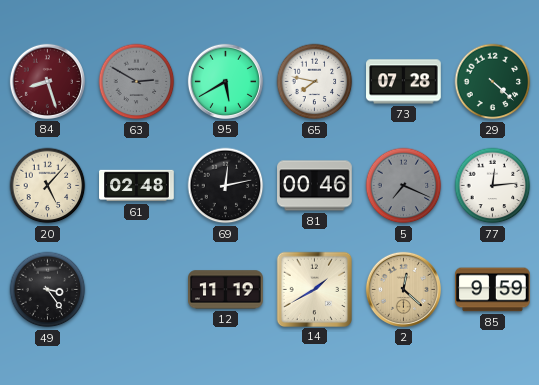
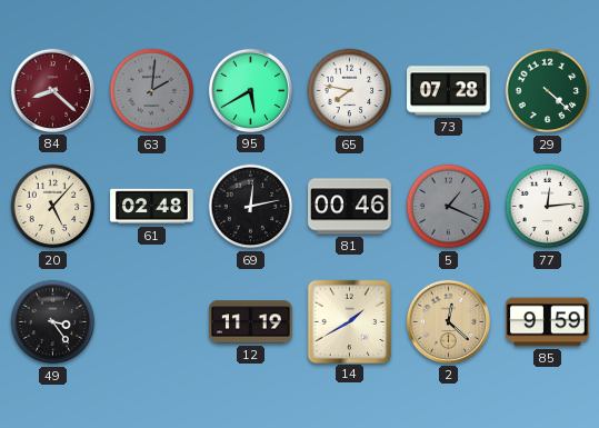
84: 8:27 -> 8:22 (52, 90)
63: 2:50 -> 2:01 (152, 91)
5: 7:19 -> 1:19 (449, 207)
